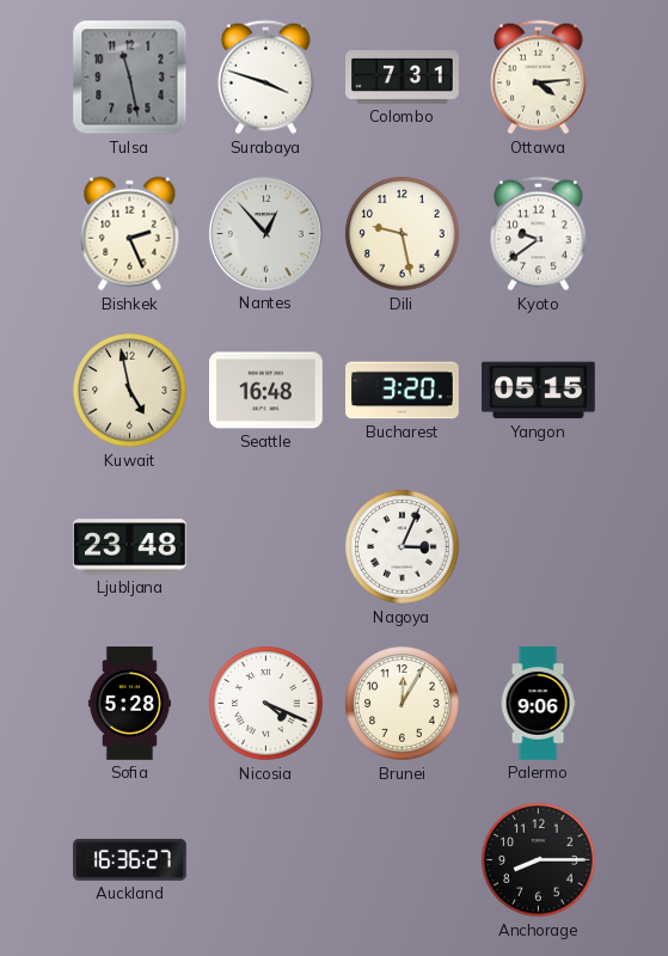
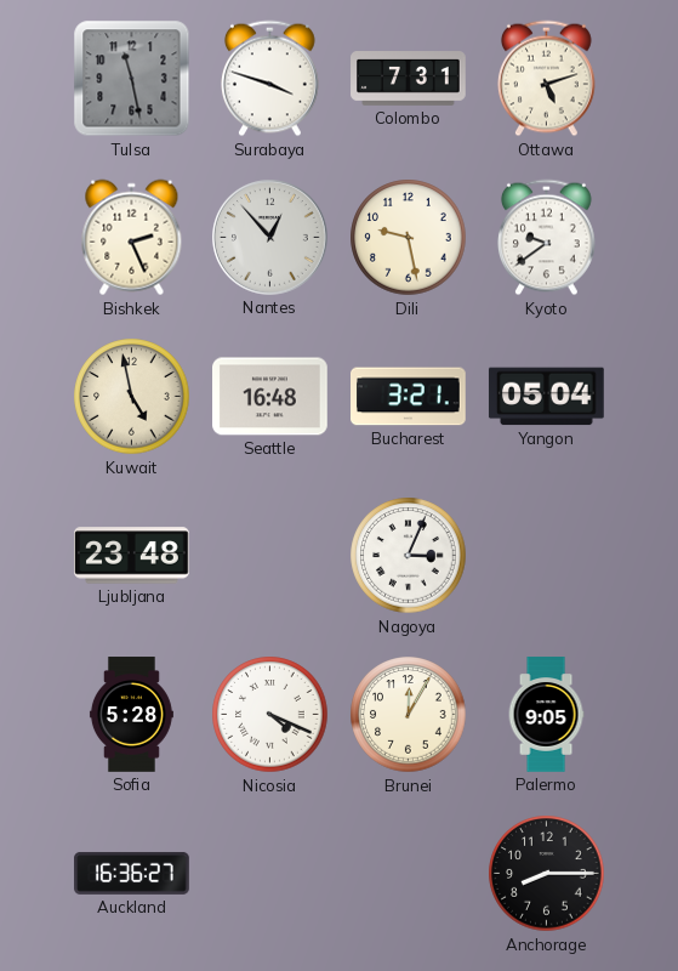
Ottawa: 4:14 -> 5:12 (546, 79)
Bucharest: 3:20 -> 3:21 (409, 397)
Yangon: 05:15 -> 05:04 (547, 397)
Palermo: 9:06 -> 9:05 (546, 715)
